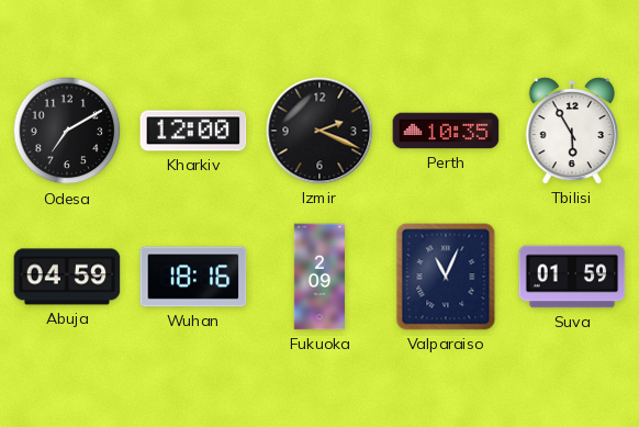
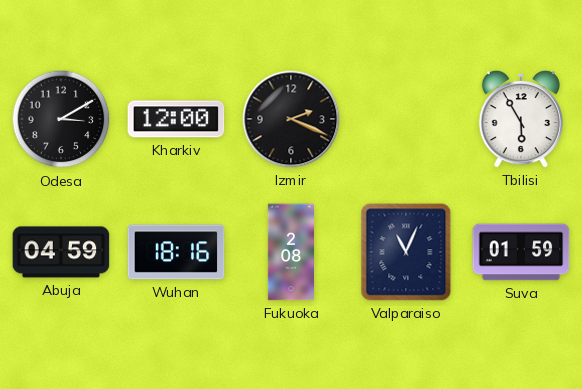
Odesa: 7:10 -> 3:10 (61, 119)
Perth: 10:35 -> none (446, 131)
Fukuoka: 2:09 -> 2:08 (290, 252)
